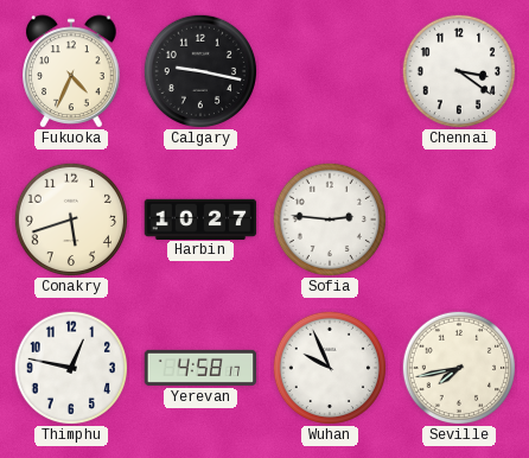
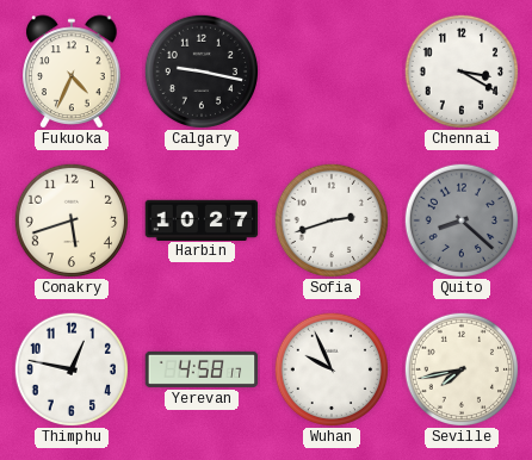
Chennai: 3:21 -> 3:20 (460, 70)
Sofia: 2:46 -> 2:42 (330, 219)
Quito: none -> 8:22 (460, 219)
